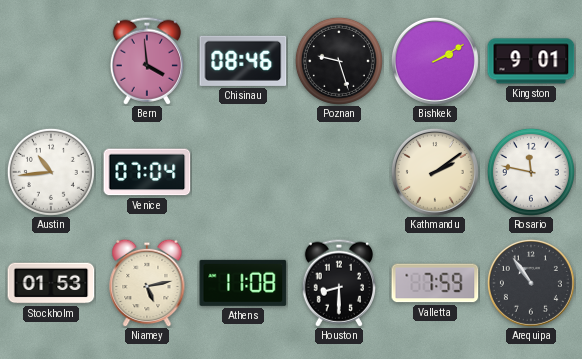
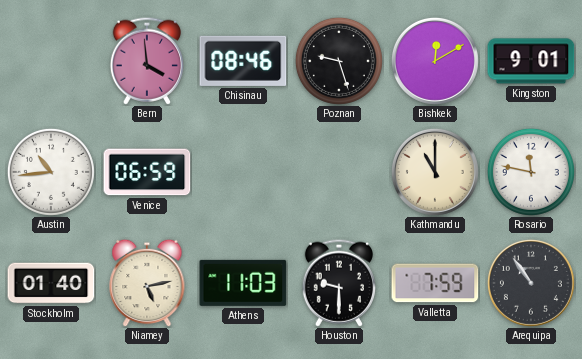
Bishkek: 2:10 -> 12:10 (435, 61)
Venice: 07:04 -> 06:59 (147, 172)
Kathmandu: 2:09 -> 11:00 (435, 172)
Stockholm: 01:53 -> 01:40 (51, 283)
Athens: 11:08 -> 11:03 (243, 283)
Houston: 8:30 -> 9:30 (338, 283)
